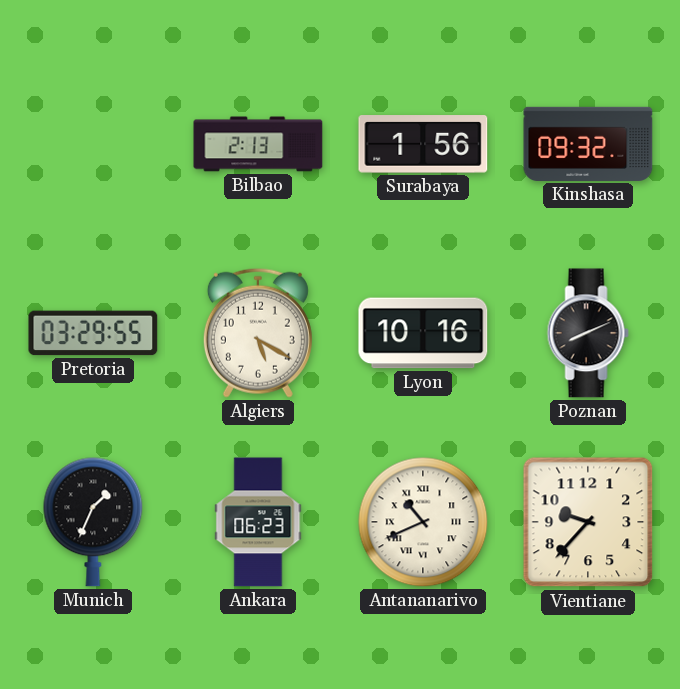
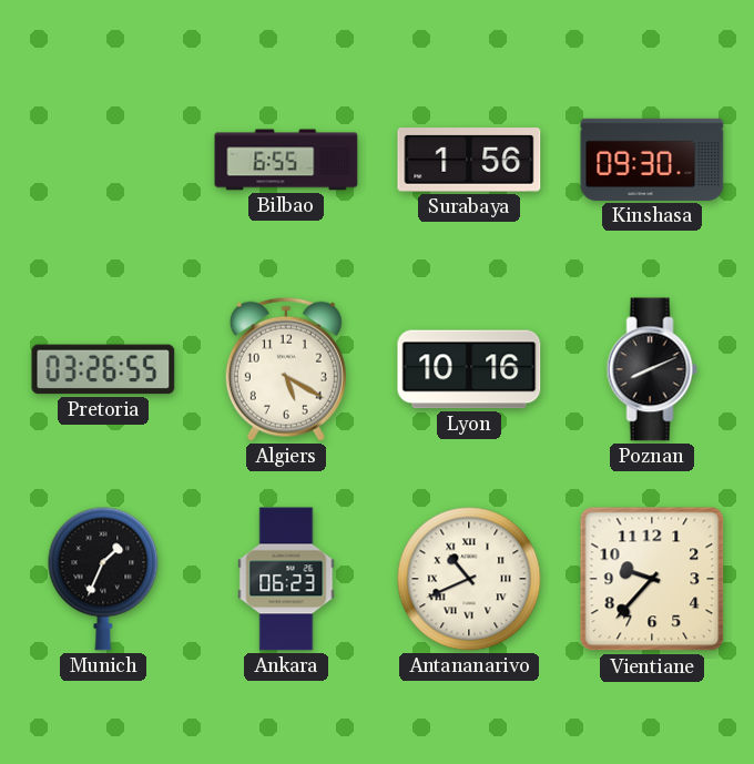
Bilbao: 2:13 -> 6:55 (286, 160)
Kinshasa: 09:32 -> 09:30 (652, 160)
Pretoria: 03:29 -> 03:26 (103, 369)
